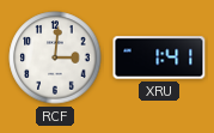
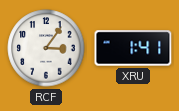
RCF: 3:01 -> 3:06 (46, 48)
